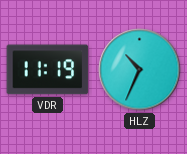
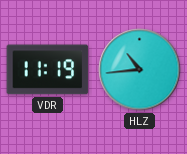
HLZ: 10:34 -> 10:44 (140, 70)
